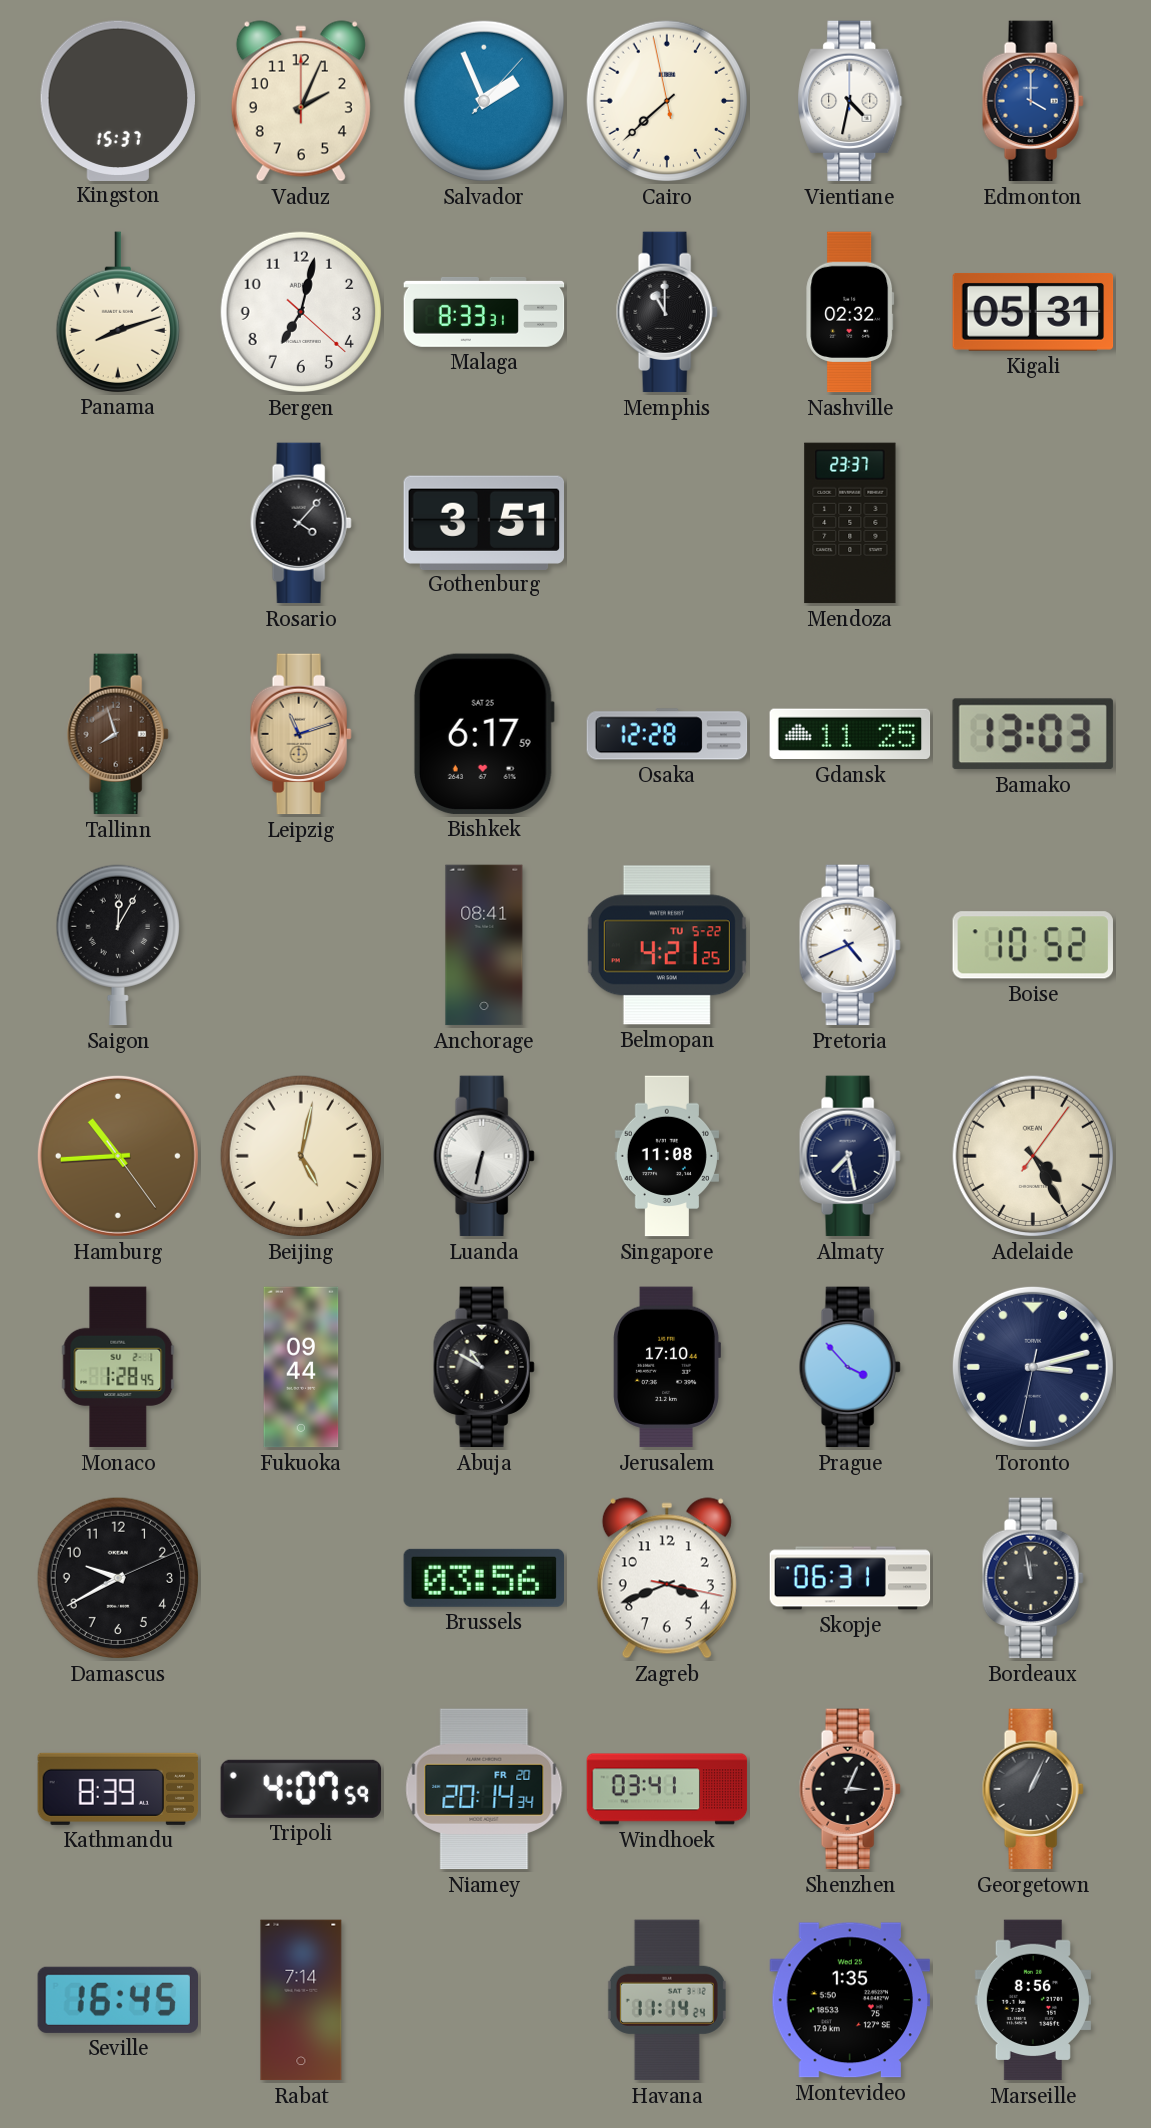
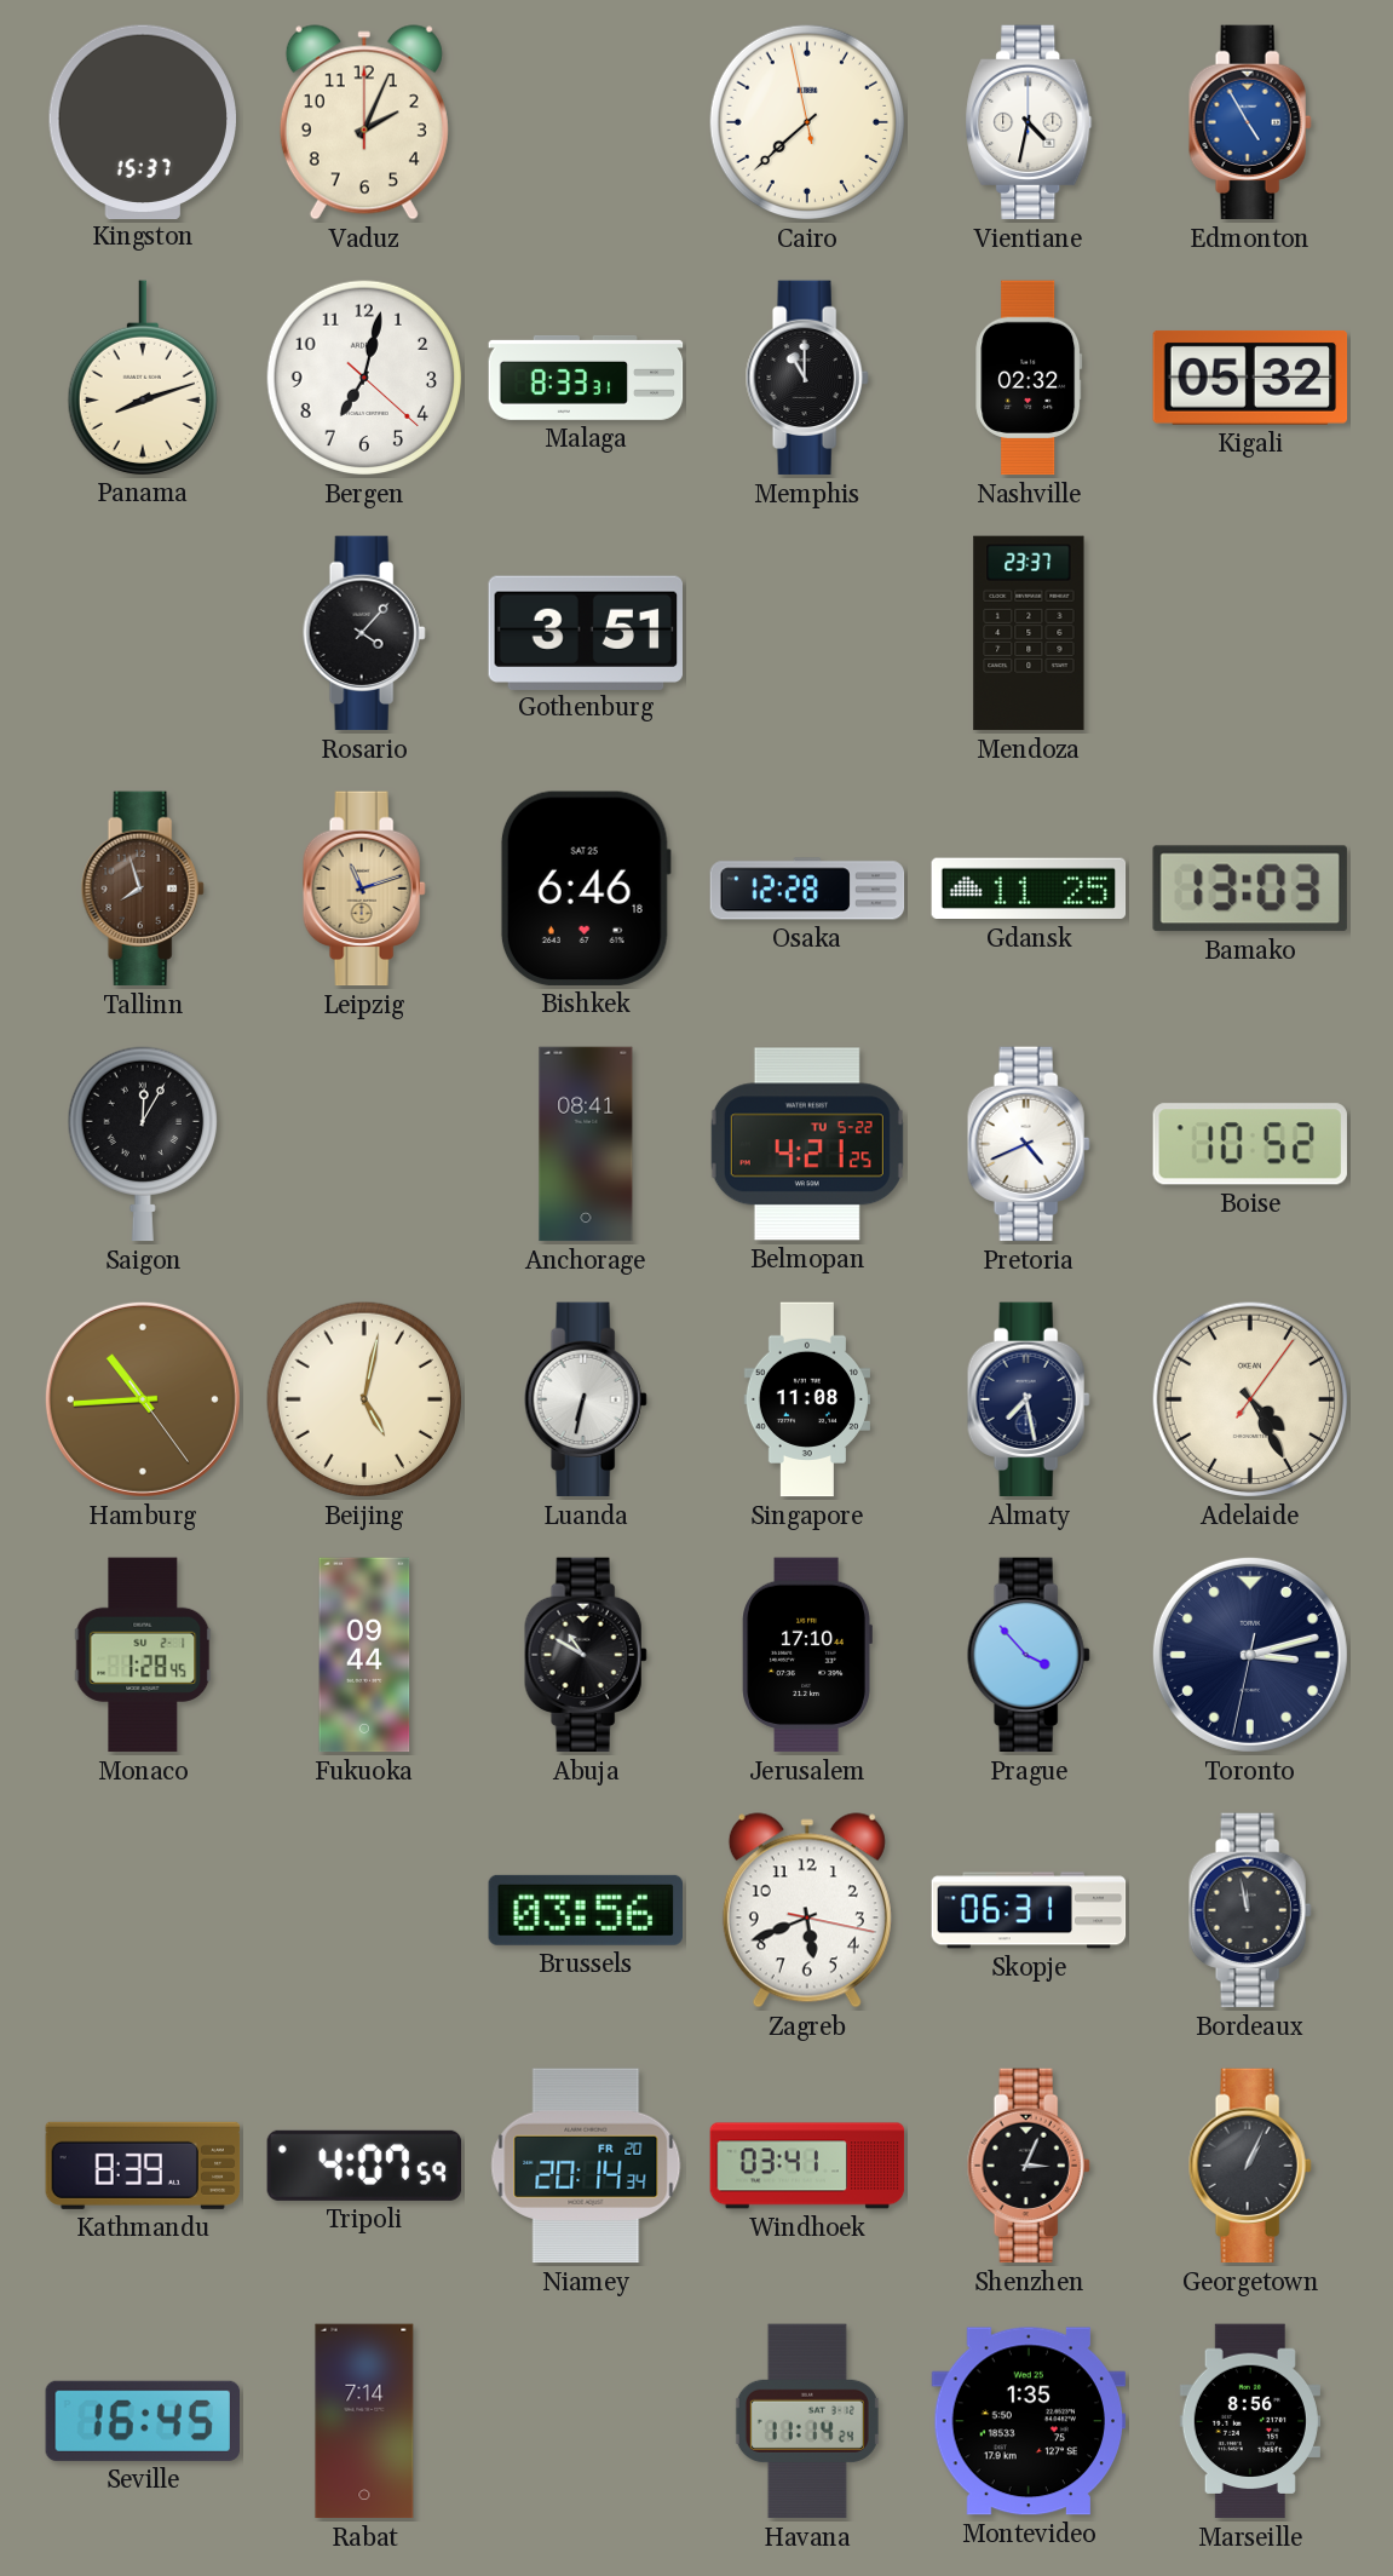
Salvador: 1:56 -> none (484, 101)
Edmonton: 4:00 -> 4:55 (1250, 122)
Kigali: 05:31 -> 05:32 (1250, 378)
Bishkek: 6:17 -> 6:46 (586, 889)
Damascus: 9:40 -> none (118, 1578)
Zagreb: 3:41 -> 5:41 (807, 1910)
